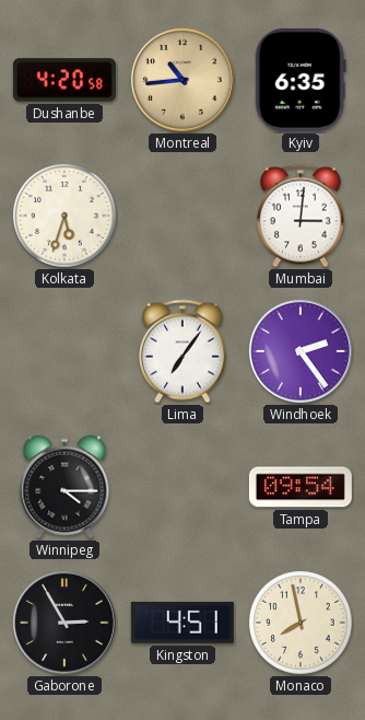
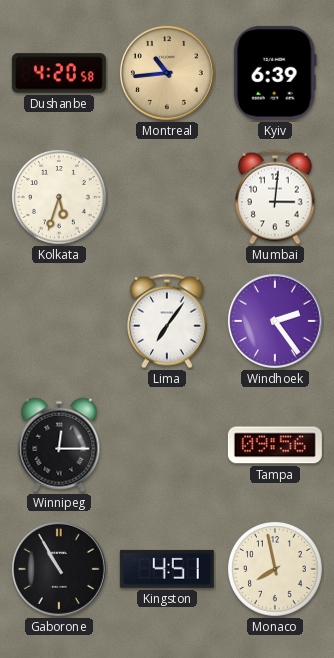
Kyiv: 6:35 -> 6:39 (275, 73)
Winnipeg: 4:15 -> 12:15 (59, 445)
Tampa: 09:54 -> 09:56 (275, 445)
Gaborone: 2:55 -> 10:55 (59, 569)
